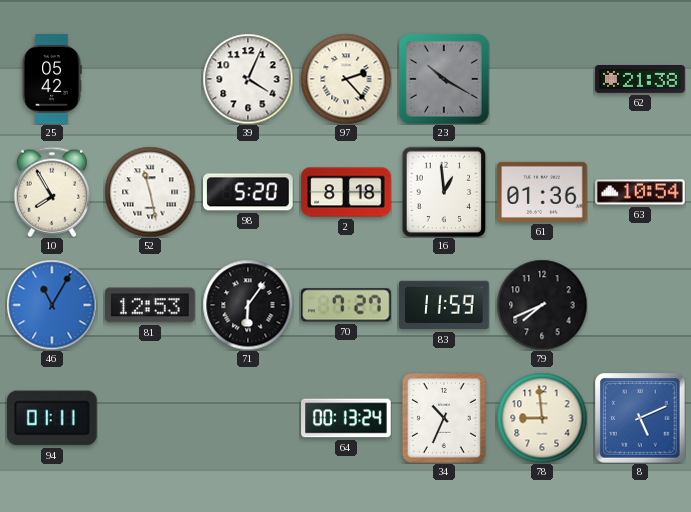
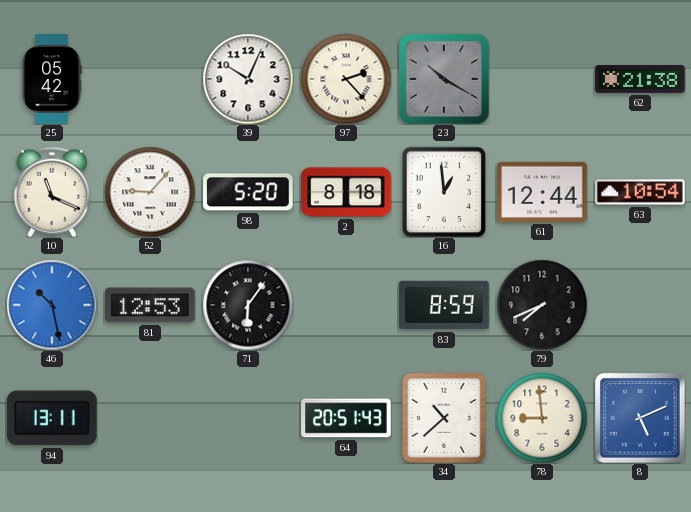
39: 4:04 -> 10:04 (248, 79)
10: 7:55 -> 11:19 (52, 192)
52: 11:28 -> 9:07 (150, 192)
61: 01:36 -> 12:44 (542, 192)
46: 11:05 -> 10:28 (52, 305)
70: 7:27 -> none (347, 305)
83: 11:59 -> 8:59 (444, 305)
94: 01:11 -> 13:11 (52, 418)
64: 00:13 -> 20:51 (346, 418)
34: 10:34 -> 10:38 (444, 418)
